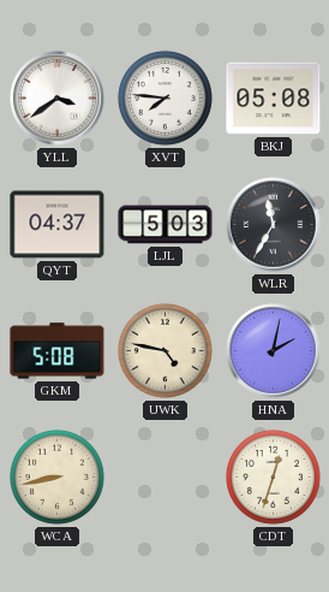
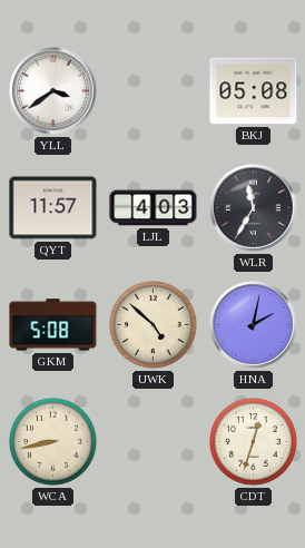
XVT: 7:46 -> none (164, 97)
QYT: 04:37 -> 11:57 (53, 208)
LJL: 5:03 -> 4:03 (154, 208)
UWK: 4:47 -> 4:52 (152, 324)
